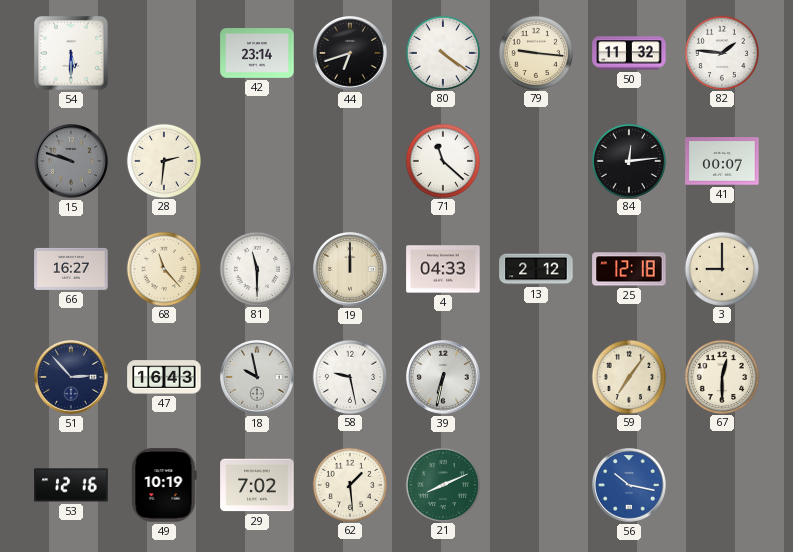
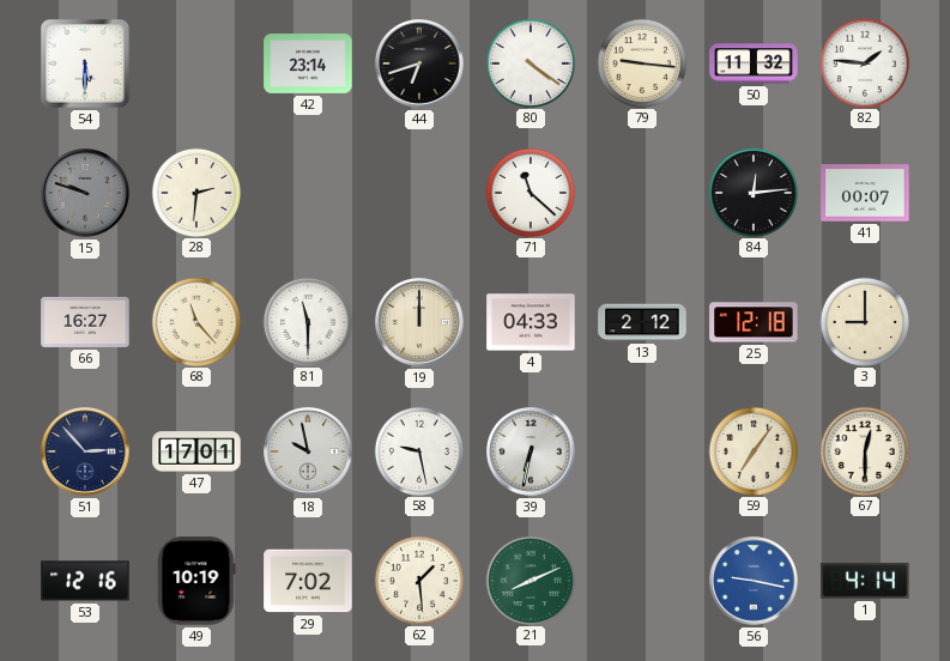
47: 16:43 -> 17:01 (196, 451)
56: 10:17 -> 9:17 (755, 582)
1: none -> 4:14 (865, 581)
